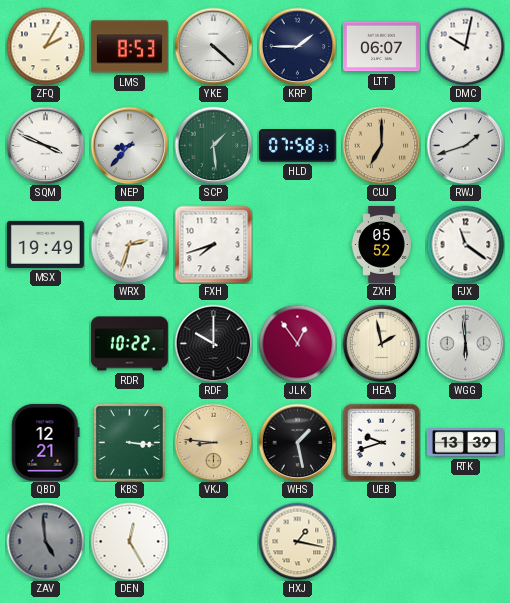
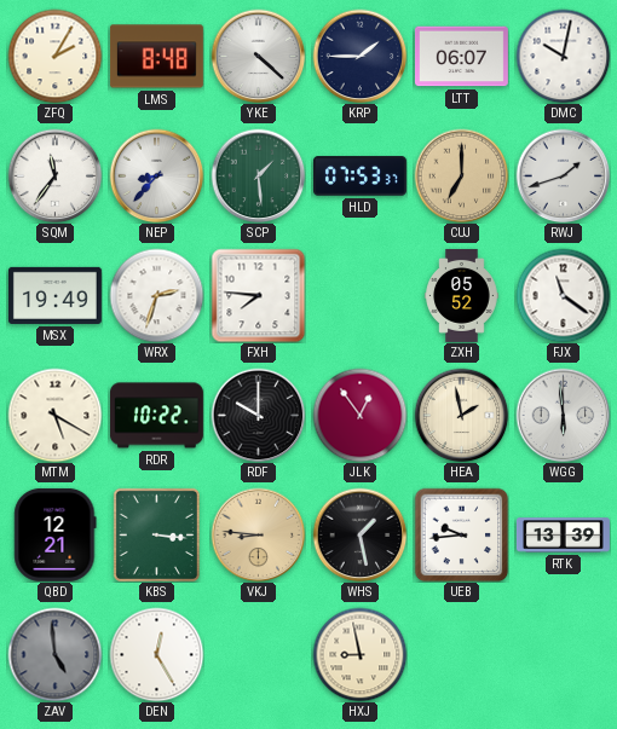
LMS: 8:53 -> 8:48 (156, 57)
SQM: 3:49 -> 11:36 (54, 175)
HLD: 07:58 -> 07:53 (359, 177)
FXH: 7:42 -> 7:46 (258, 295)
MTM: none -> 5:20 (54, 415)
UEB: 9:42 -> 9:44 (461, 534)
HXJ: 1:17 -> 8:58 (359, 654)
